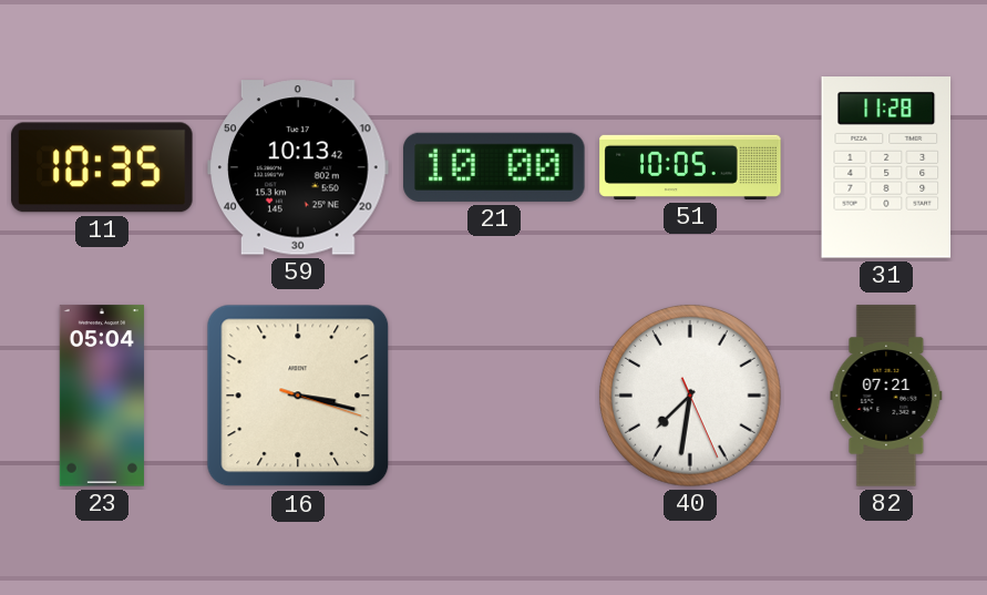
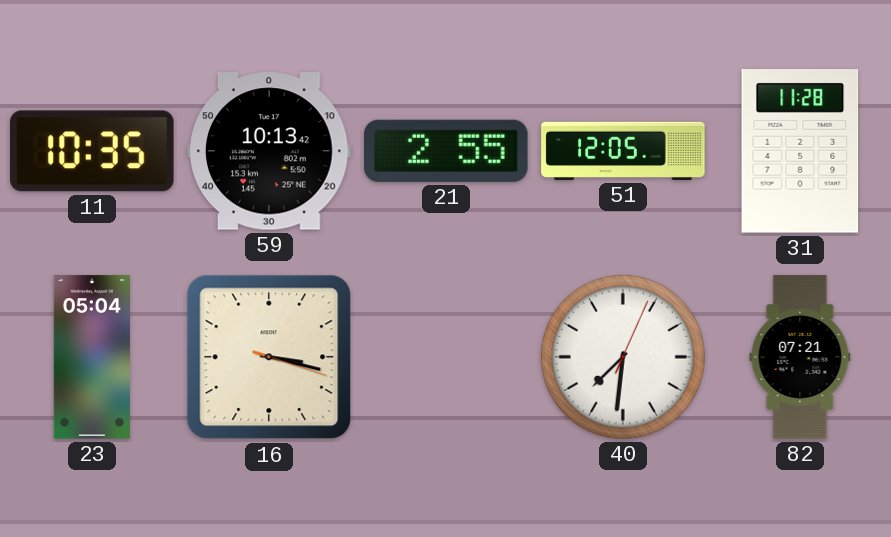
21: 10:00 -> 2:55 (446, 151)
51: 10:05 -> 12:05 (623, 151)
40: 7:31:26 -> 7:31:04 (623, 357)
